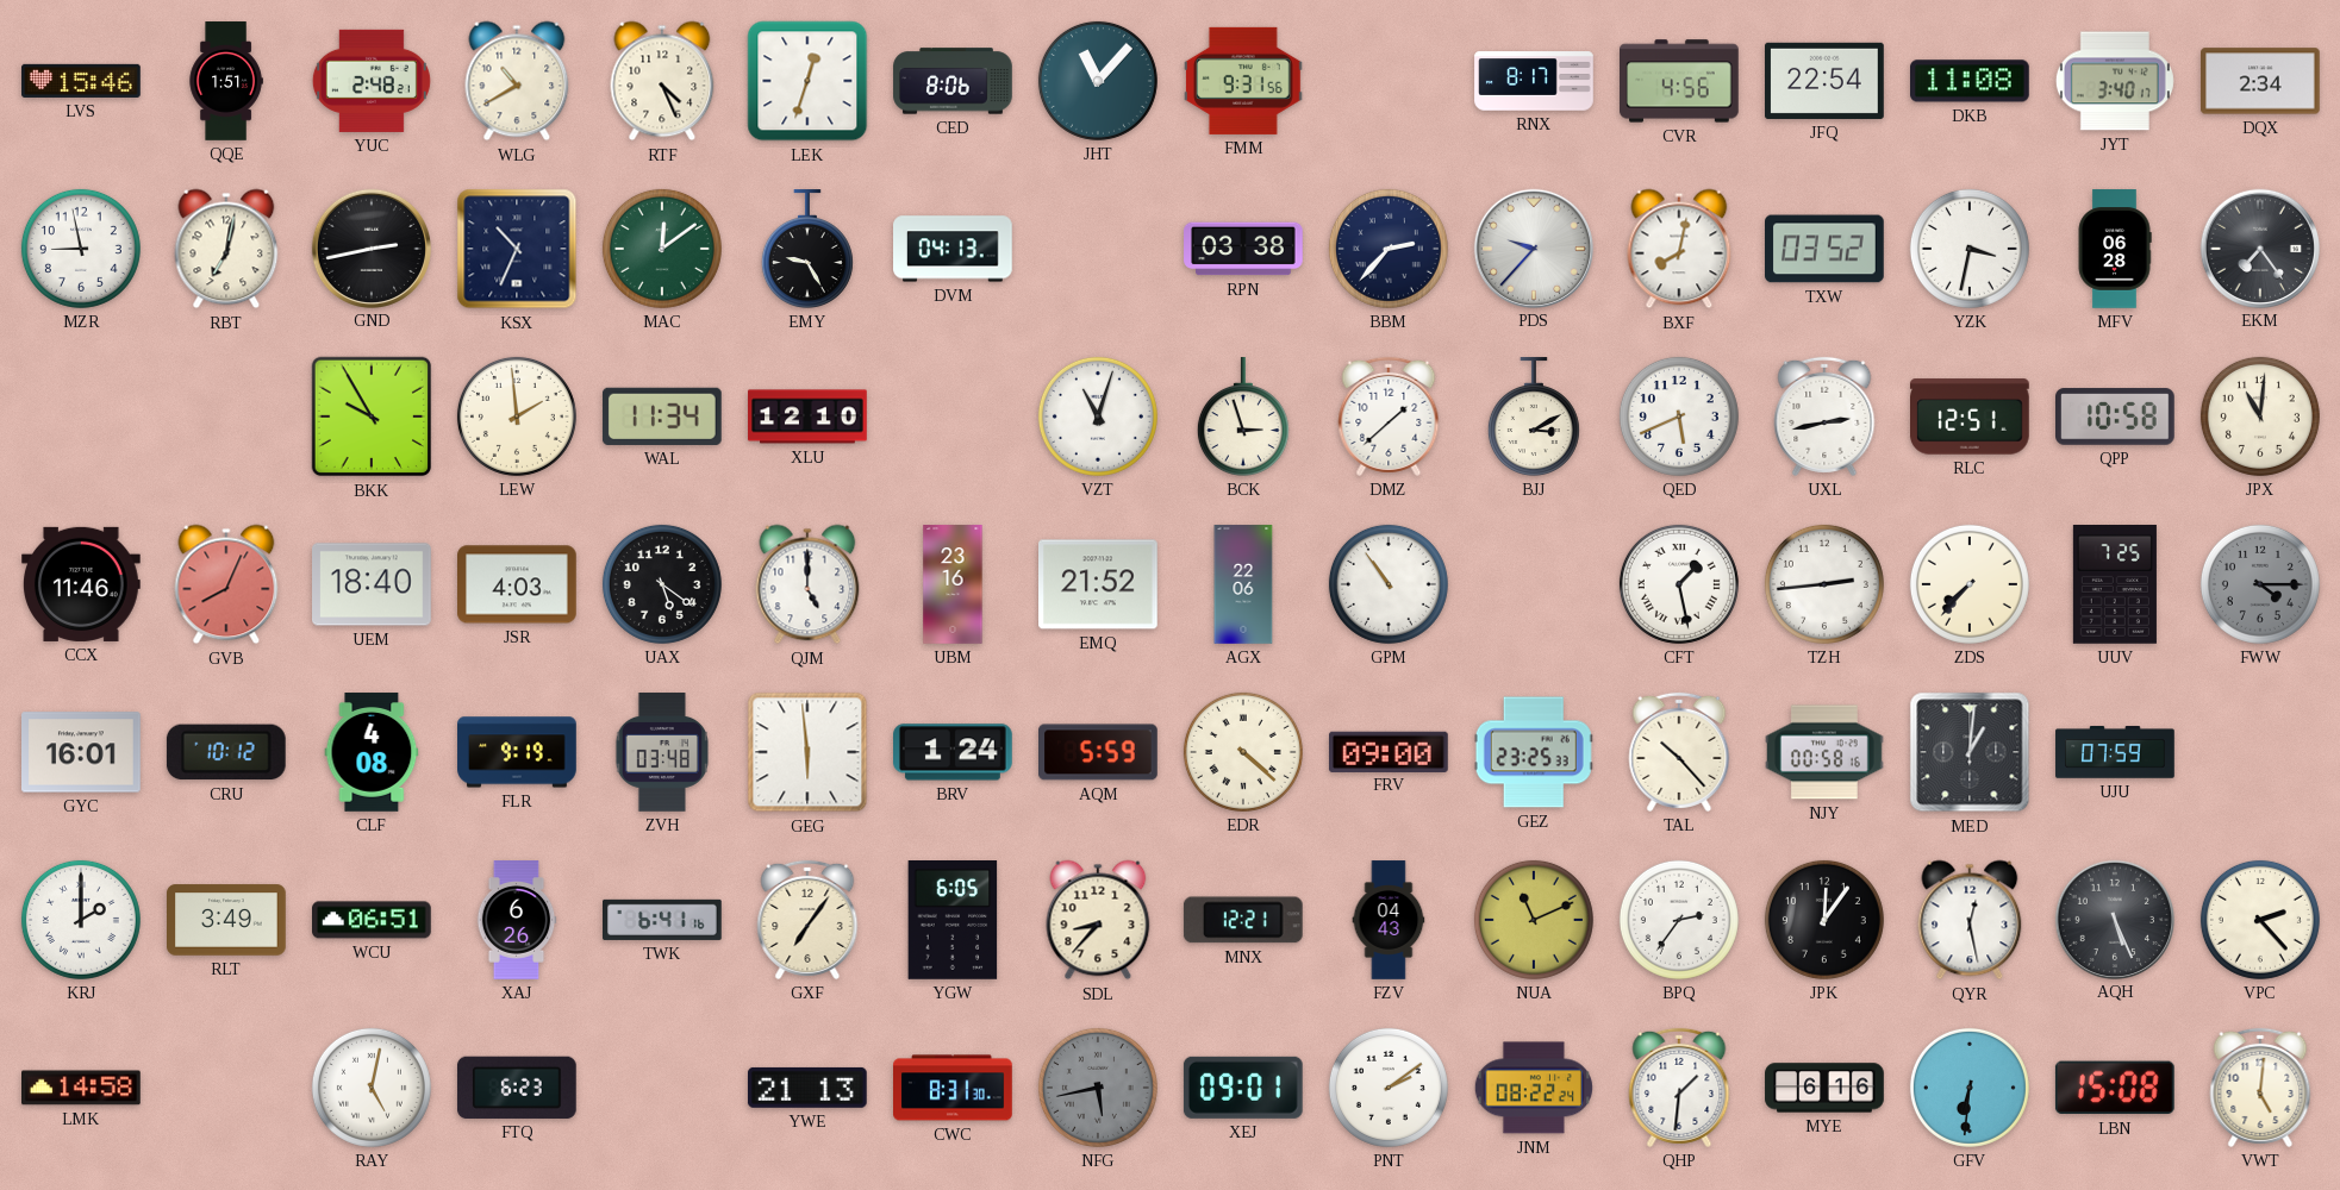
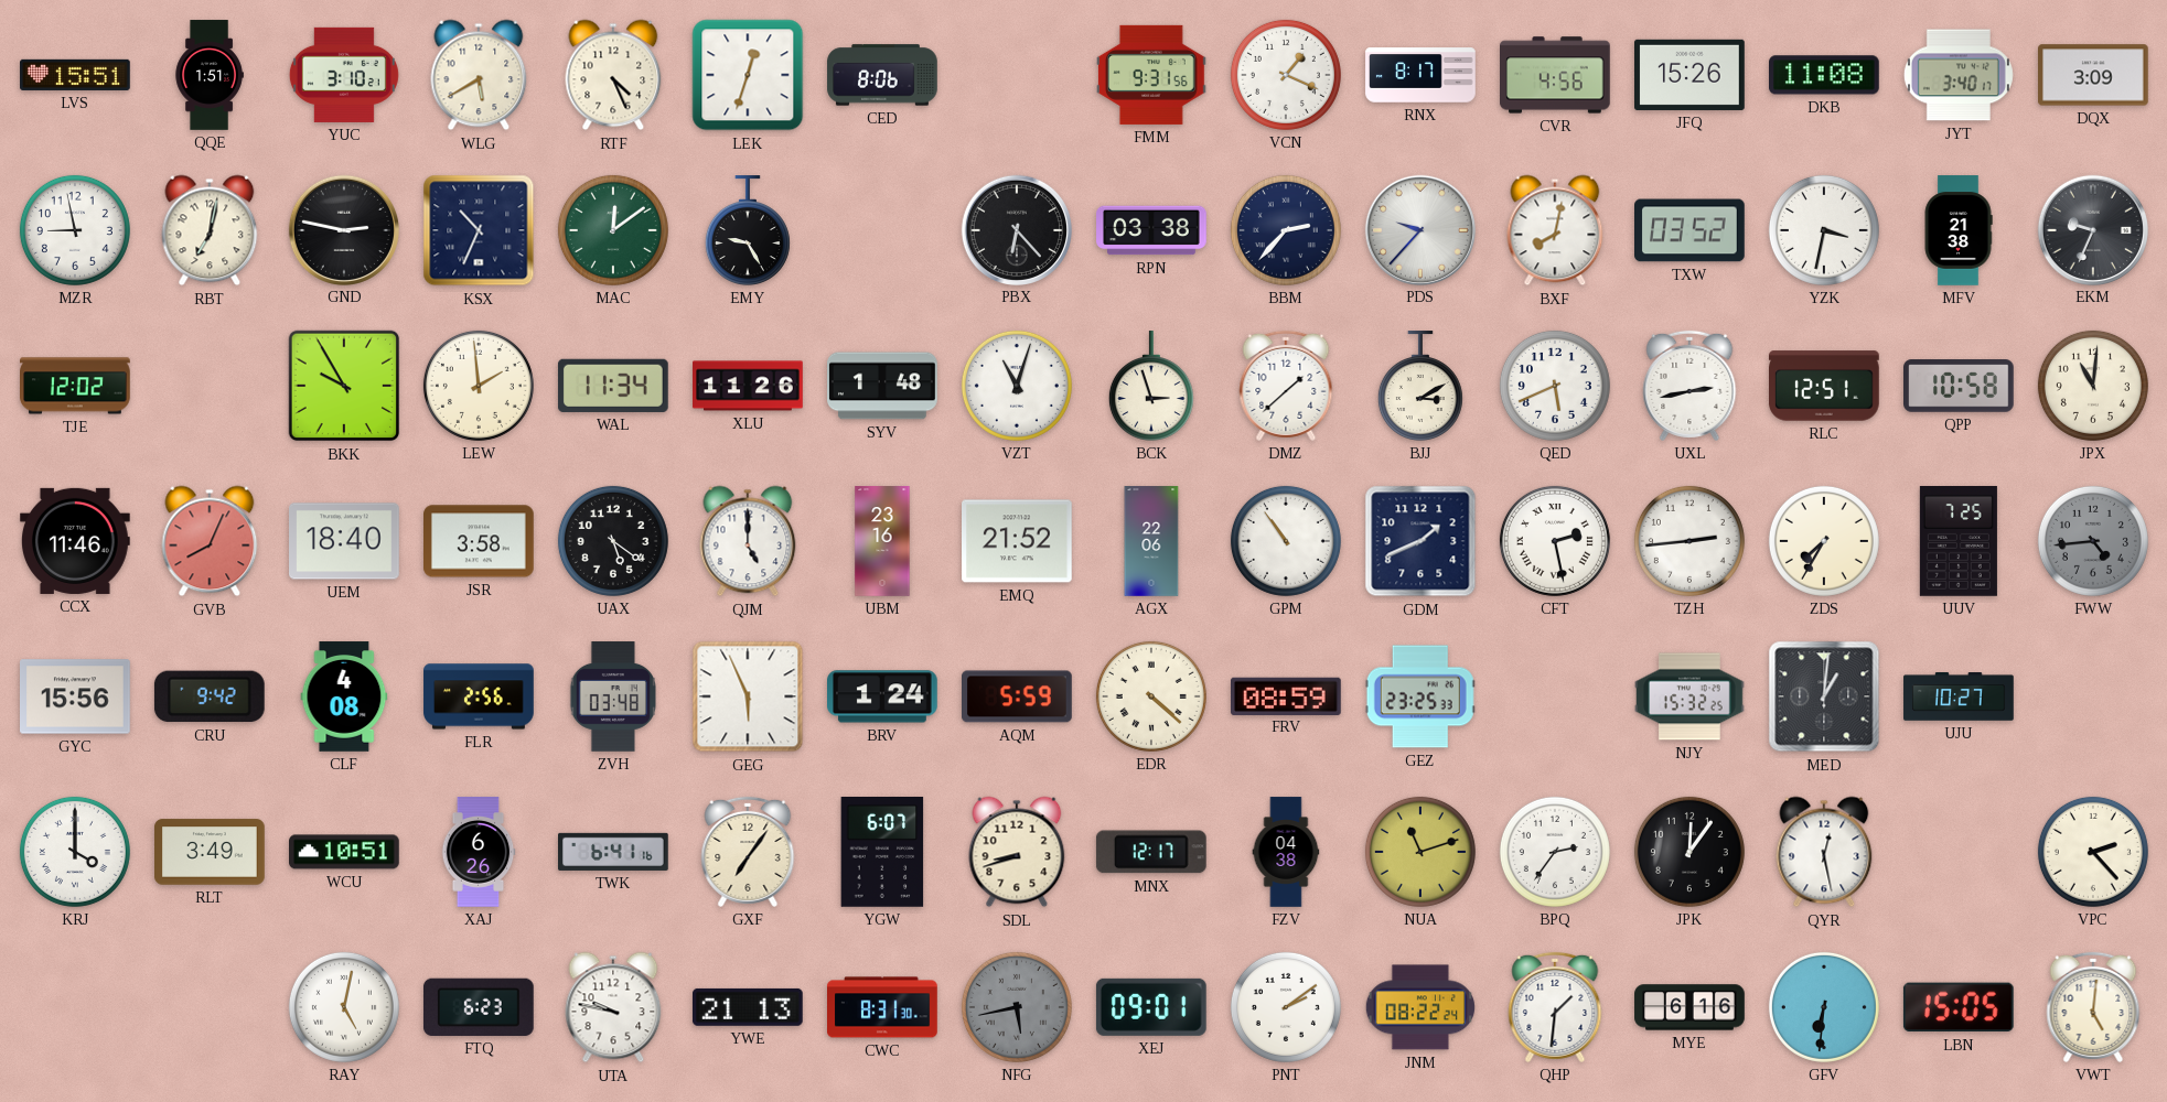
LVS: 15:46 -> 15:51 (75, 75)
YUC: 2:48 -> 3:10 (344, 75)
WLG: 10:40 -> 5:40 (479, 75)
JHT: 11:07 -> none (1098, 81)
VCN: none -> 1:19 (1286, 75)
JFQ: 22:54 -> 15:26 (1689, 75)
DQX: 2:34 -> 3:09 (2094, 75)
GND: 2:43 -> 2:47 (343, 229)
DVM: 04:13 -> none (954, 249)
PBX: none -> 6:23 (1016, 229)
MFV: 06:28 -> 21:38 (1959, 230)
EKM: 7:24 -> 9:34 (2092, 229)
TJE: none -> 12:02 (76, 386)
XLU: 12:10 -> 11:26 (748, 386)
SYV: none -> 1:48 (883, 386)
JSR: 4:03 -> 3:58 (480, 541)
GDM: none -> 1:41 (1420, 541)
CFT: 1:28 -> 2:28 (1555, 541)
ZDS: 7:37 -> 7:35 (1824, 541)
FWW: 4:15 -> 4:44 (2093, 541)
GYC: 16:01 -> 15:56 (76, 696)
CRU: 10:12 -> 9:42 (210, 696)
FLR: 9:19 -> 2:56 (479, 696)
GEG: 5:59 -> 5:56 (748, 696)
FRV: 09:00 -> 08:59 (1287, 695)
TAL: 10:23 -> none (1679, 752)
NJY: 00:58 -> 15:32 (1691, 696)
UJU: 07:59 -> 10:27 (1959, 696)
KRJ: 2:00 -> 4:00 (75, 852)
WCU: 06:51 -> 10:51 (345, 852)
YGW: 6:05 -> 6:07 (882, 853)
SDL: 8:37 -> 8:42 (1017, 852)
MNX: 12:21 -> 12:17 (1151, 852)
FZV: 04:43 -> 04:38 (1286, 852)
NUA: 11:11 -> 11:12 (1420, 852)
AQH: 5:26 -> none (2114, 919)
LMK: 14:58 -> none (82, 1088)
UTA: none -> 9:47 (613, 1007)
LBN: 15:08 -> 15:05 (1959, 1007)
